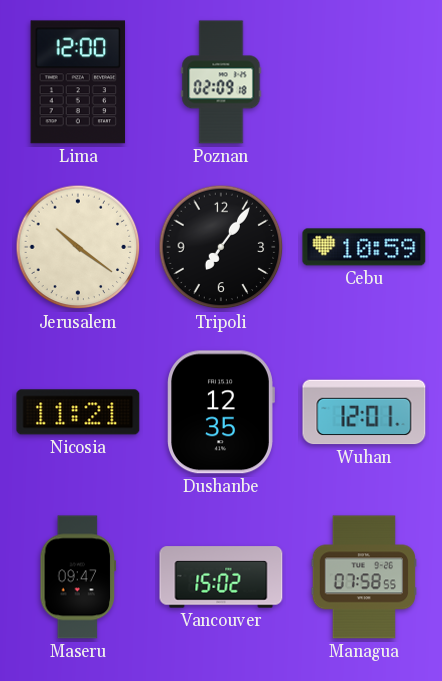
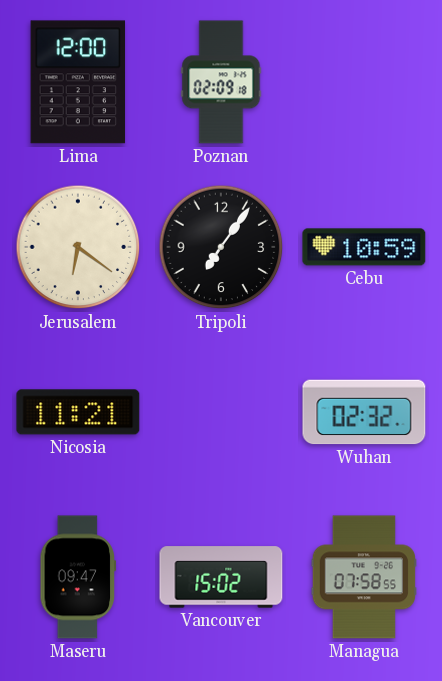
Jerusalem: 10:21 -> 6:21 (78, 247)
Dushanbe: 12:35 -> none (221, 412)
Wuhan: 12:01 -> 02:32 (364, 412)
